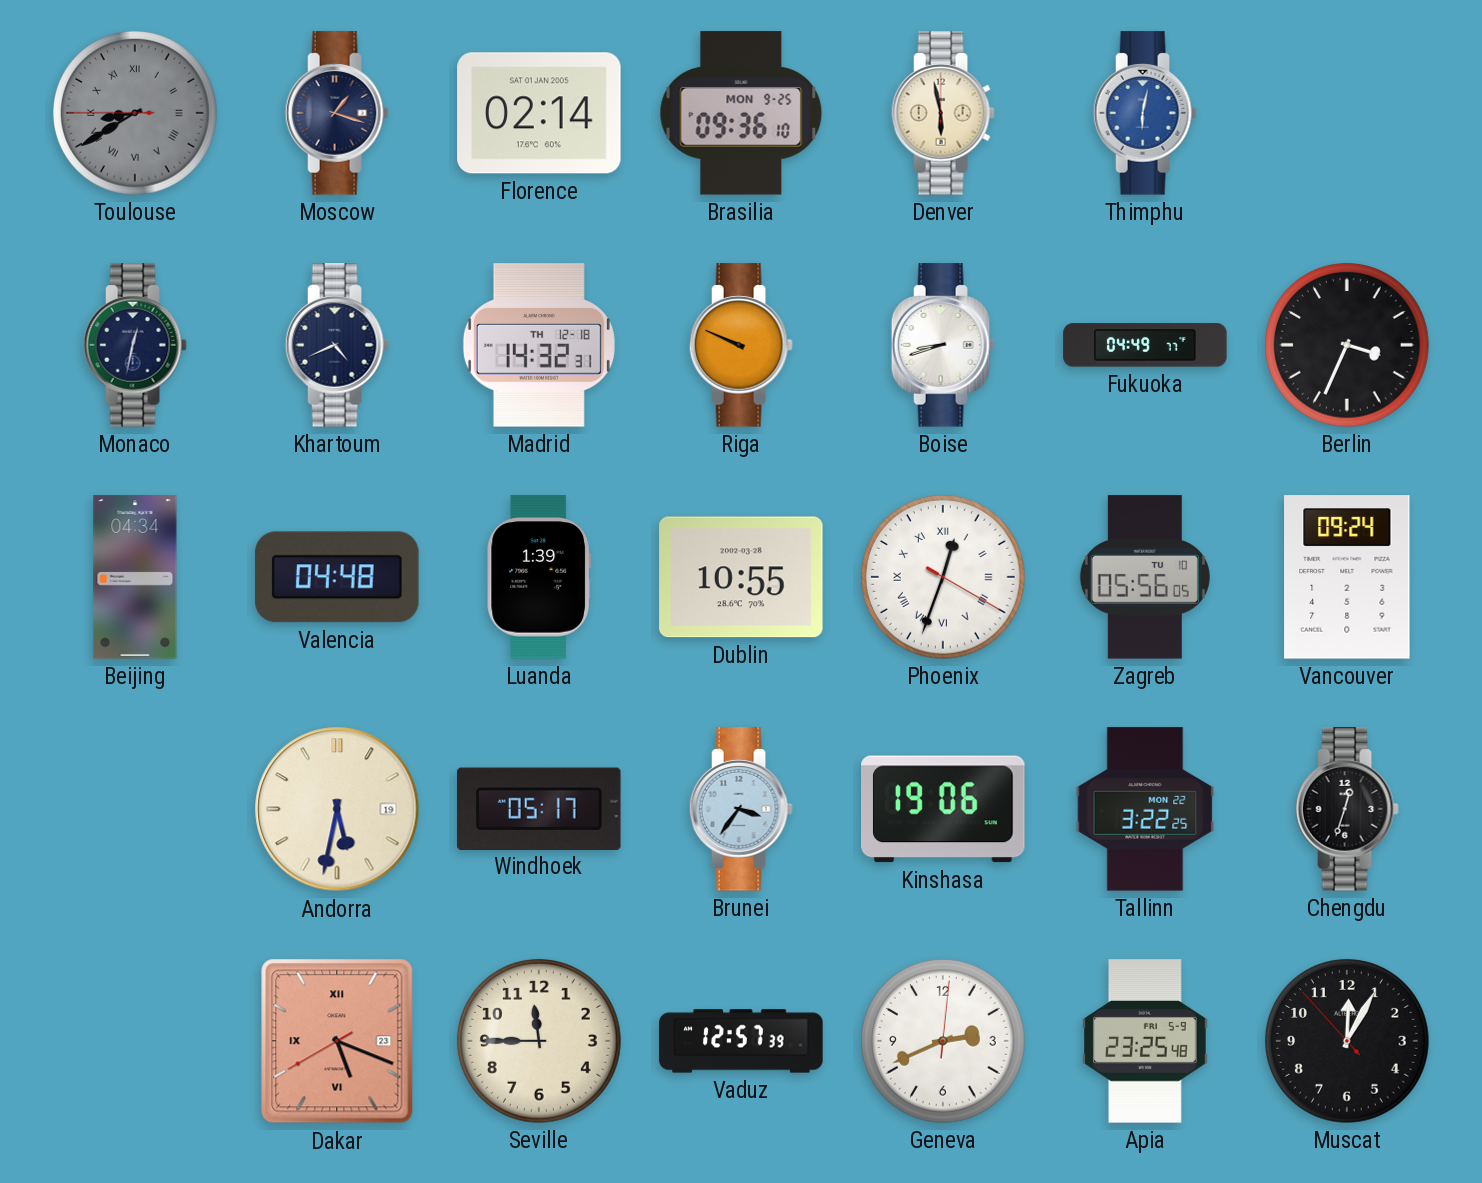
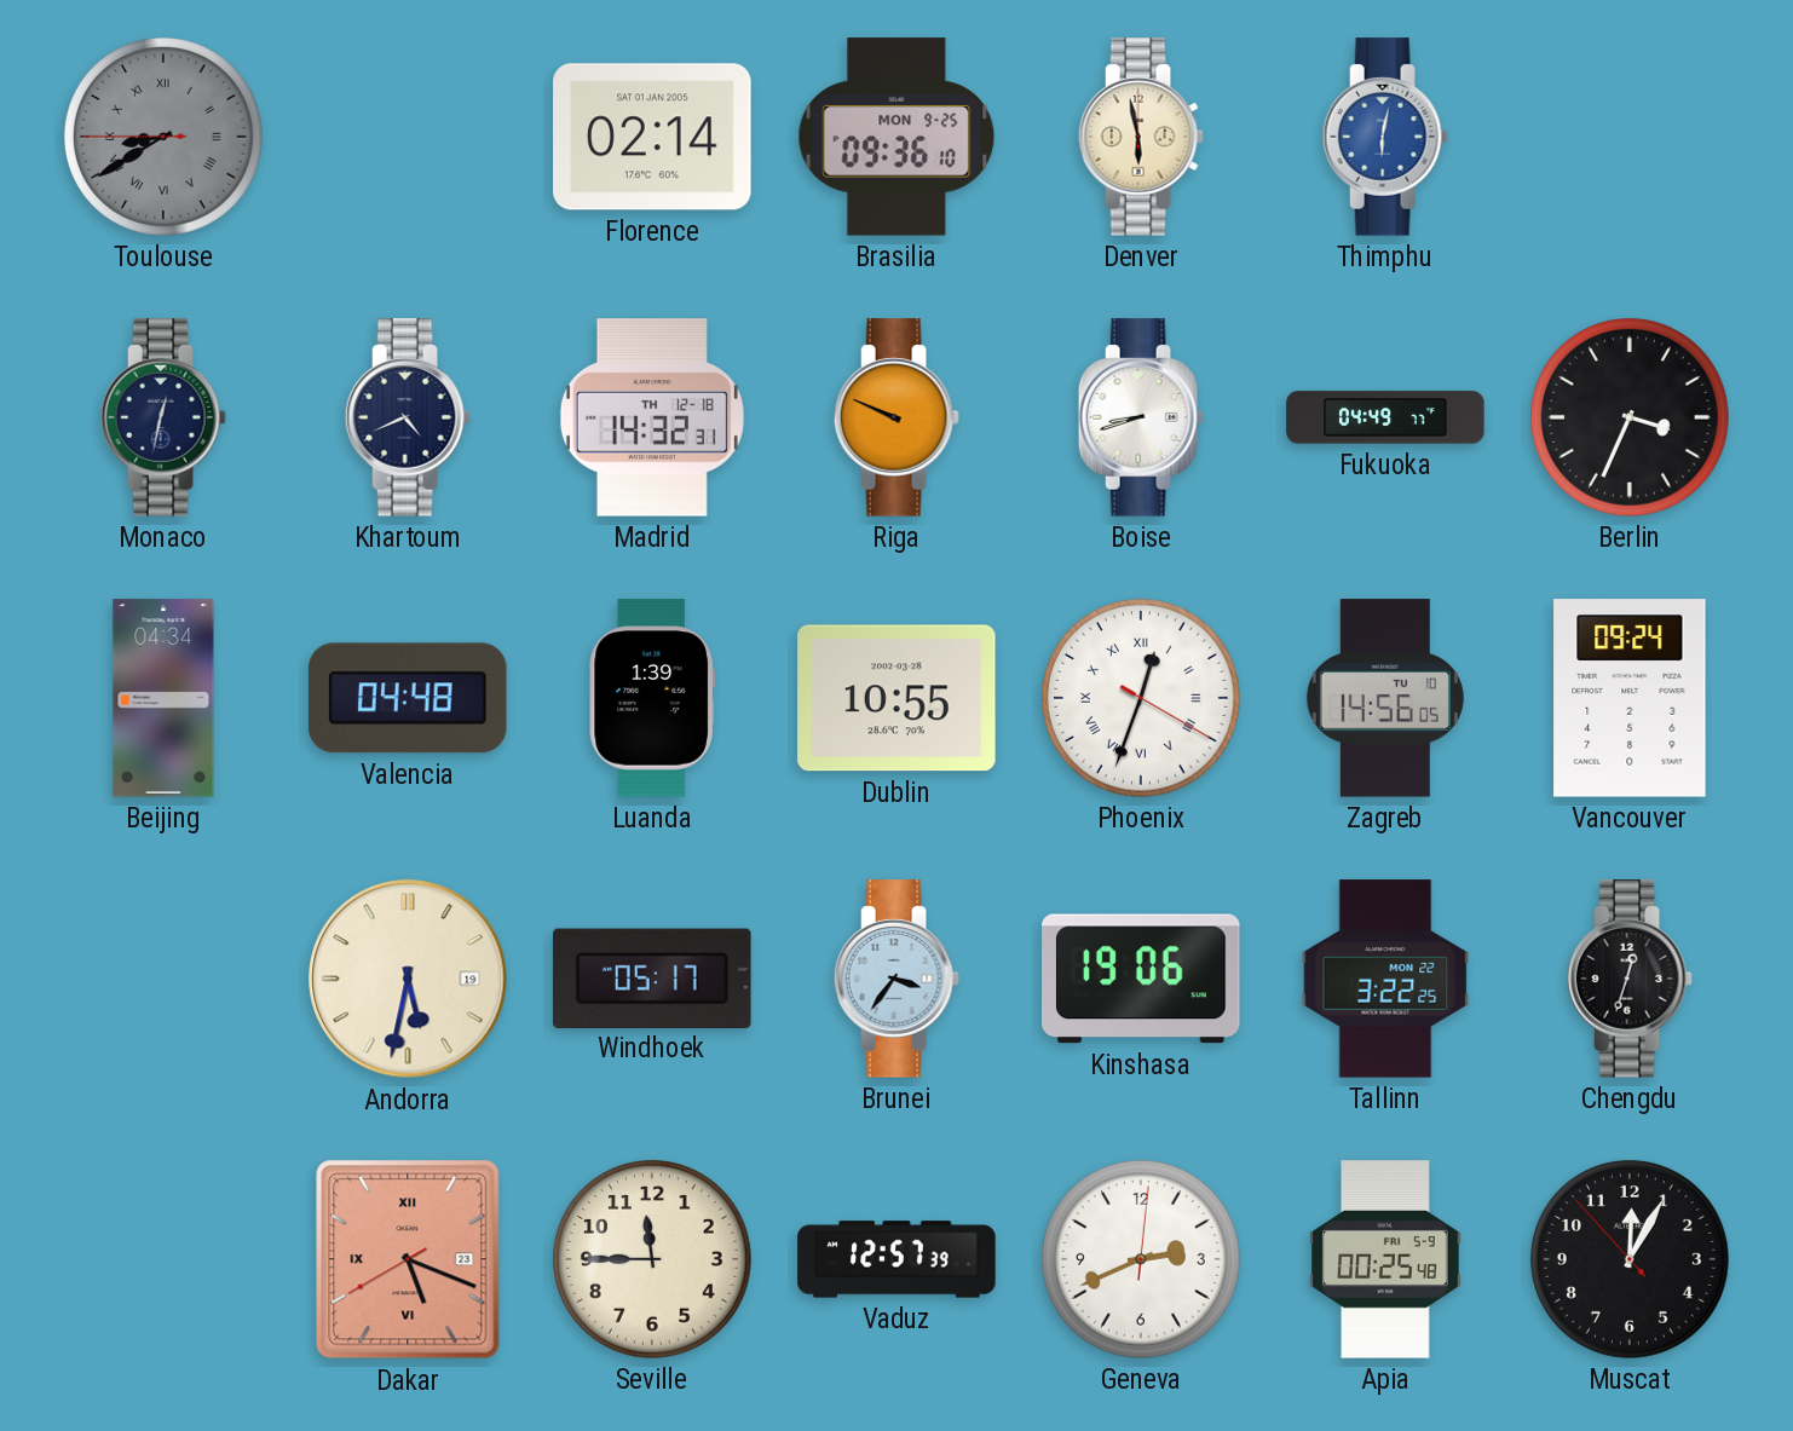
Moscow: 1:18 -> none (337, 113)
Zagreb: 05:56 -> 14:56 (1385, 698)
Apia: 23:25 -> 00:25 (1385, 1259)
